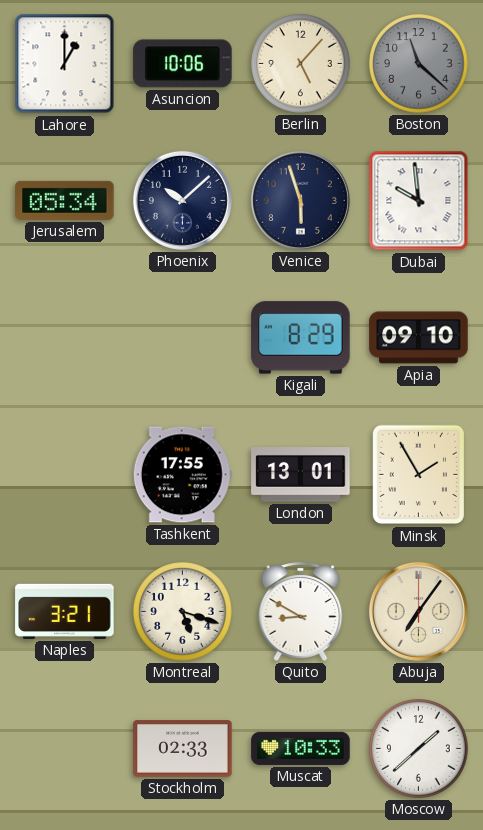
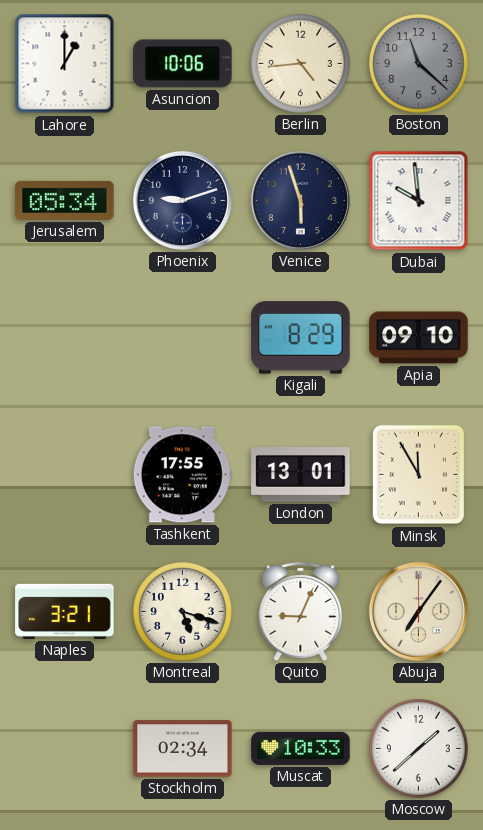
Berlin: 5:07 -> 4:44 (301, 64)
Phoenix: 10:08 -> 9:12 (182, 200)
Minsk: 1:55 -> 11:55 (419, 475)
Quito: 8:50 -> 9:04 (301, 611)
Stockholm: 02:33 -> 02:34 (183, 749)
